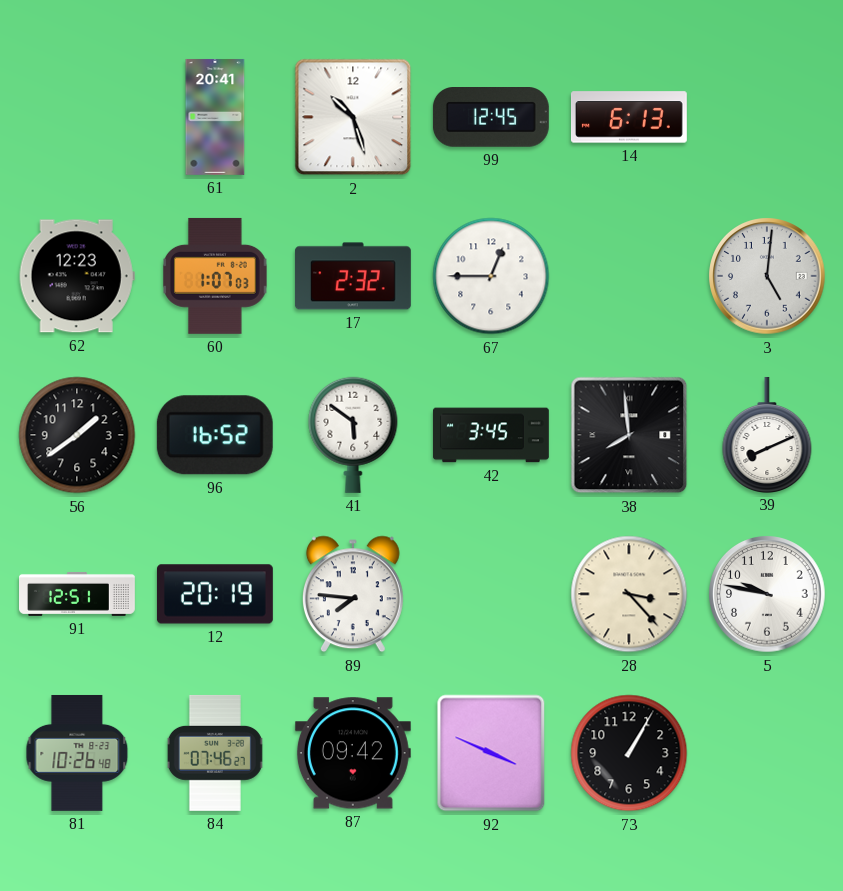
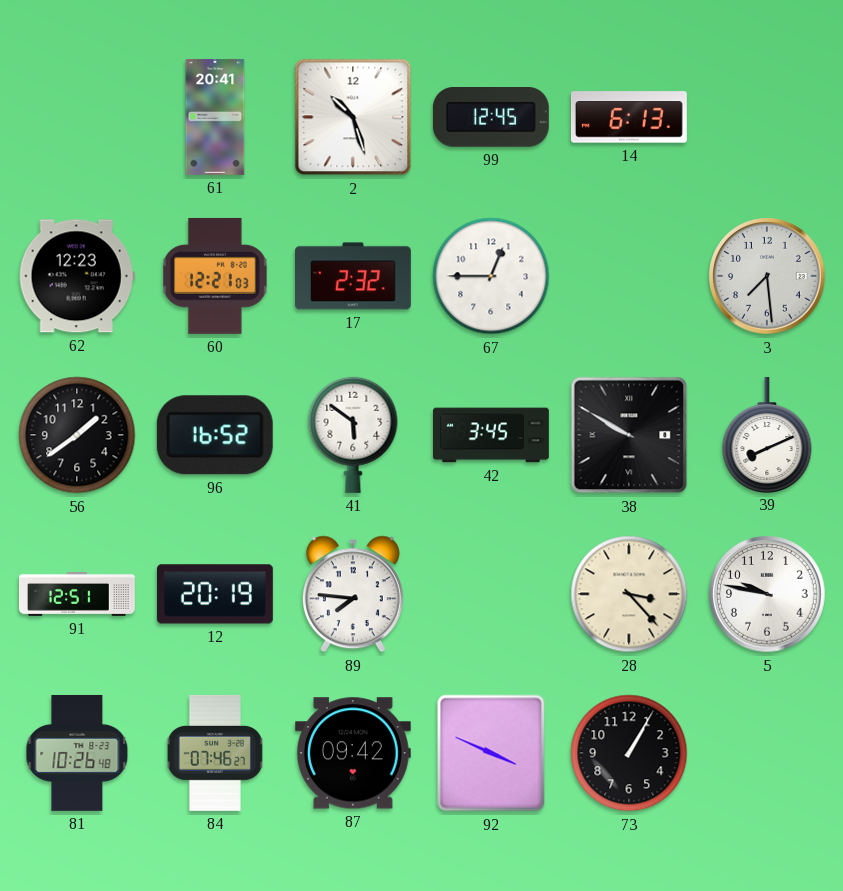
60: 1:07 -> 12:21 (216, 276)
3: 5:01 -> 7:29 (767, 276)
38: 7:59 -> 9:50 (629, 435)
